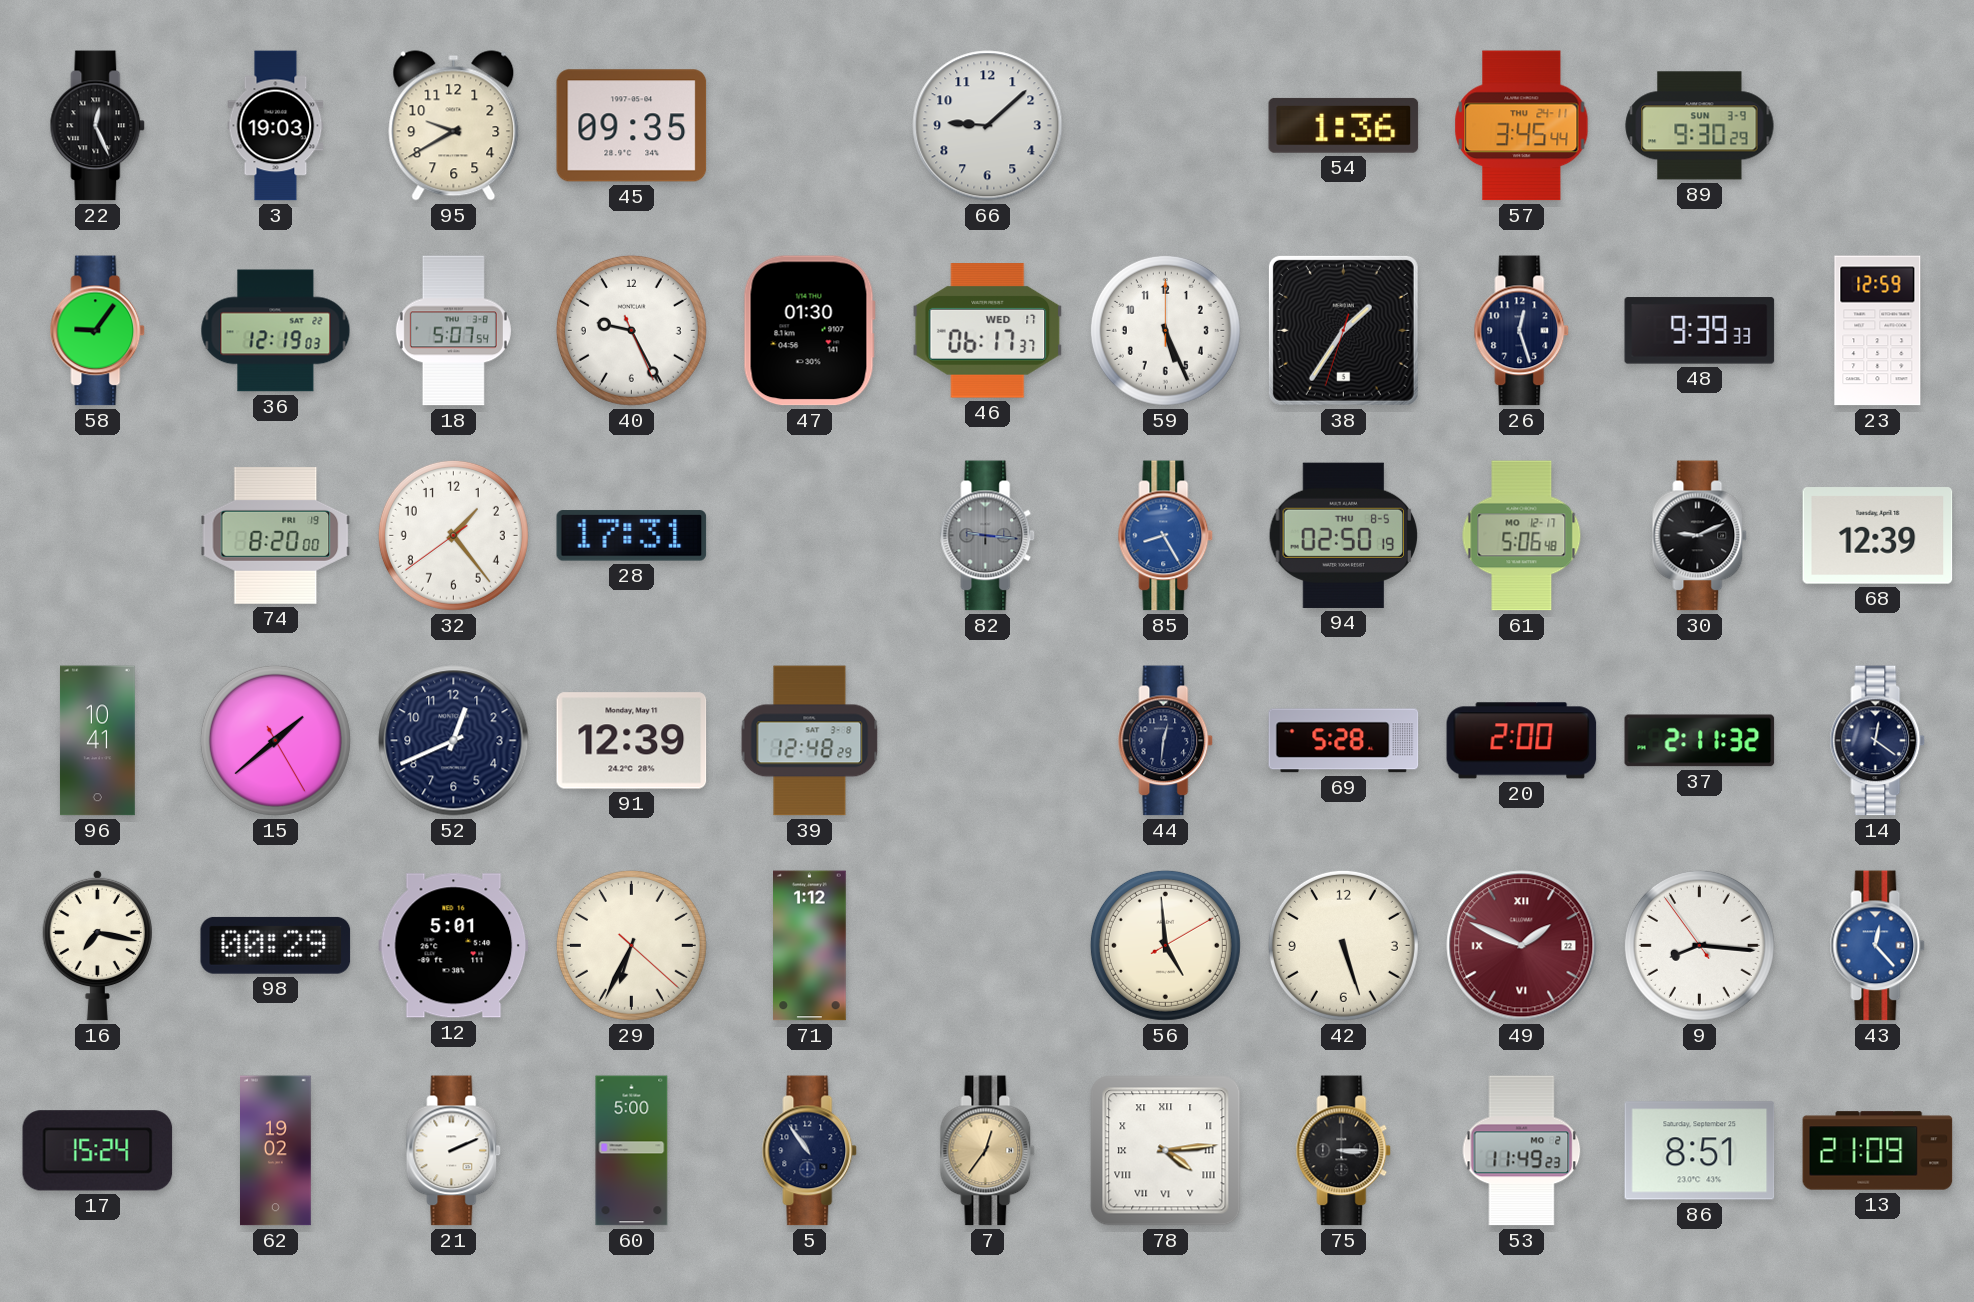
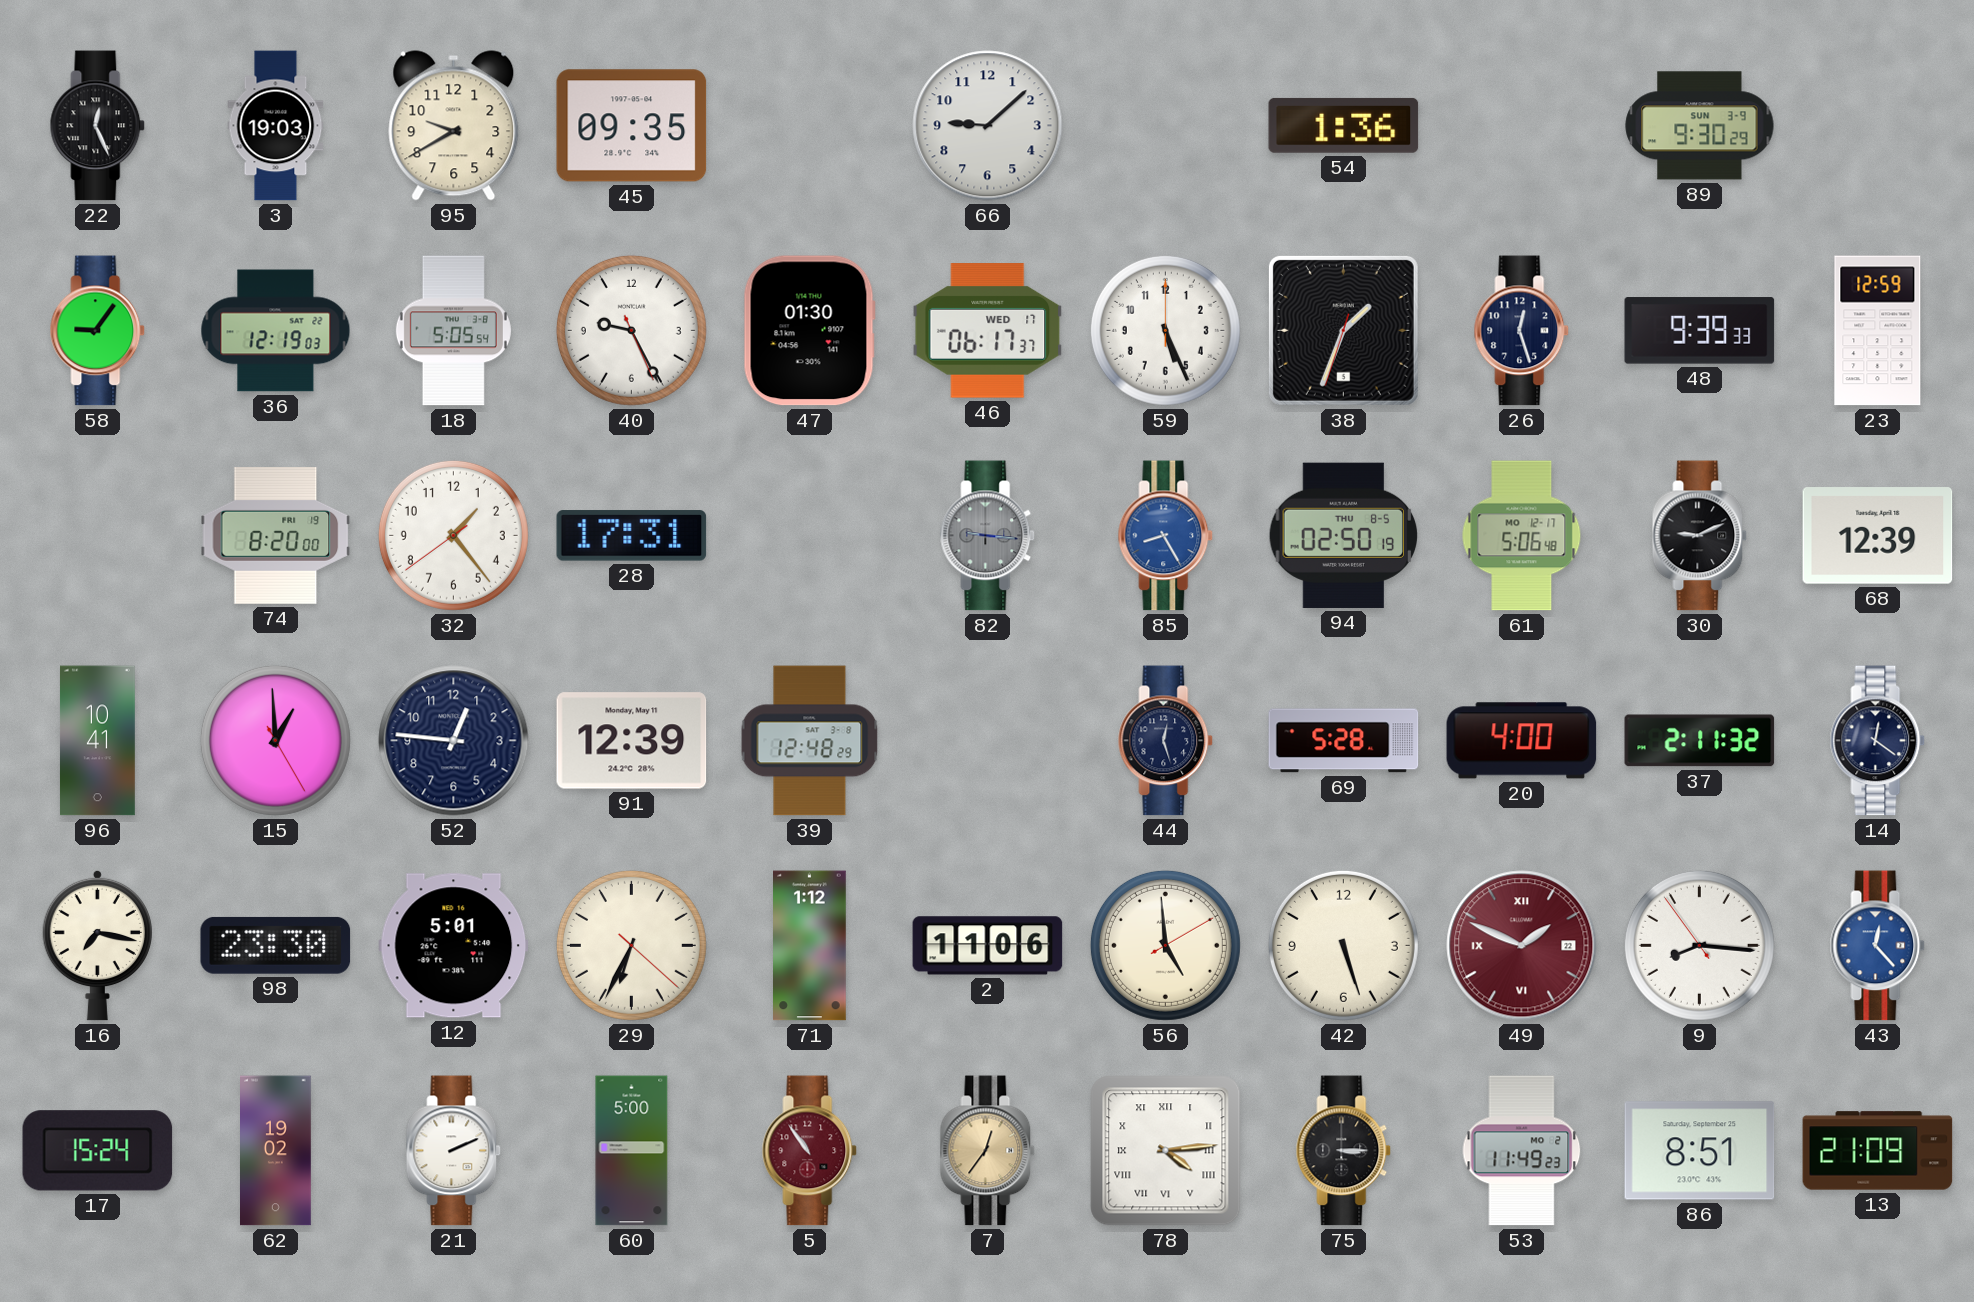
57: 3:45 -> none (1522, 126)
18: 5:07 -> 5:05 (453, 331)
38: 1:35 -> 1:33 (1343, 330)
15: 1:38 -> 12:59 (275, 740)
52: 12:41 -> 12:46 (454, 741)
44: 12:31 -> 12:27 (1166, 741)
20: 2:00 -> 4:00 (1522, 741)
98: 00:29 -> 23:30 (276, 945)
2: none -> 11:06 (988, 946)
5 dial: navy -> burgundy (810, 1151)
